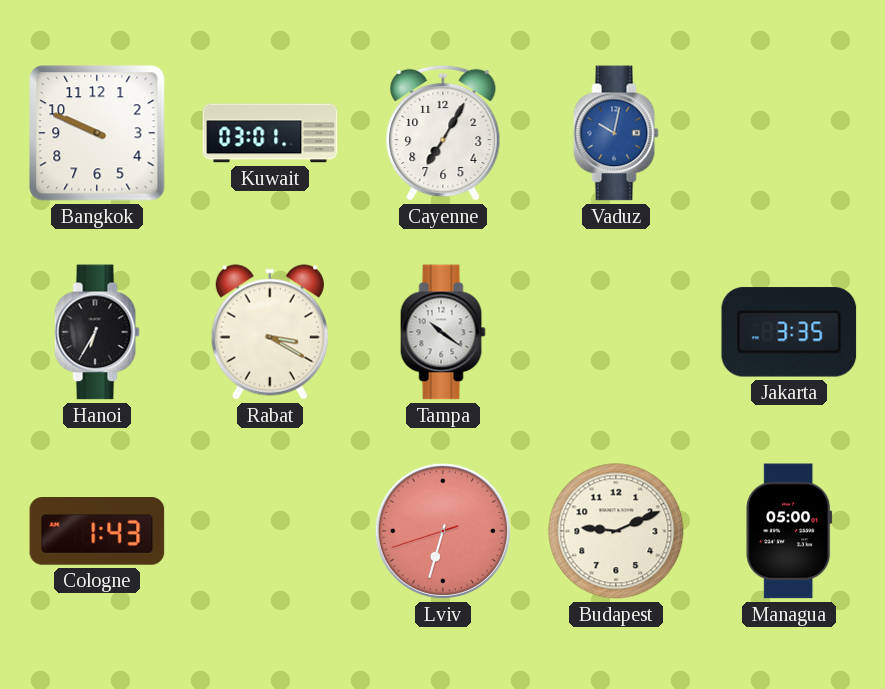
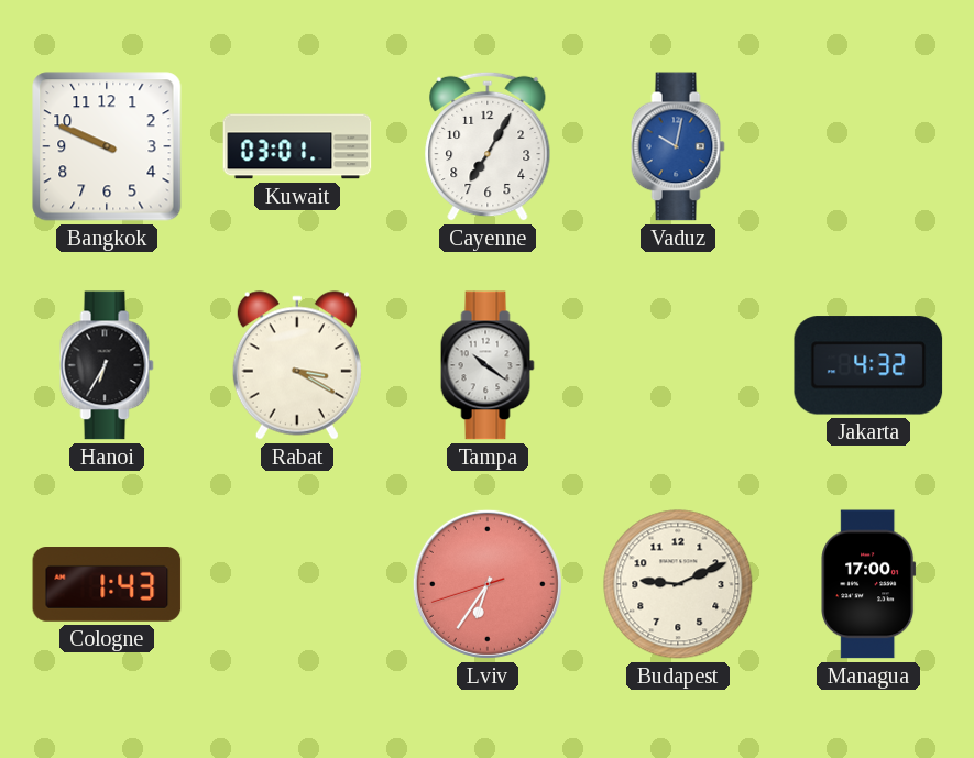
Jakarta: 3:35 -> 4:32 (868, 365)
Lviv: 6:32 -> 6:35 (488, 584)
Managua: 05:00 -> 17:00 (868, 584)
